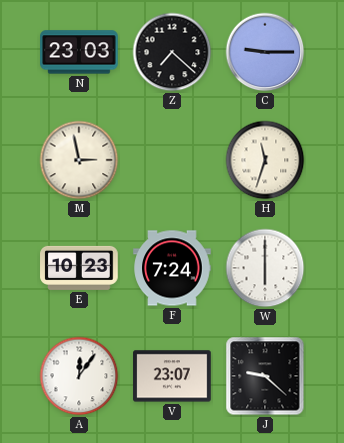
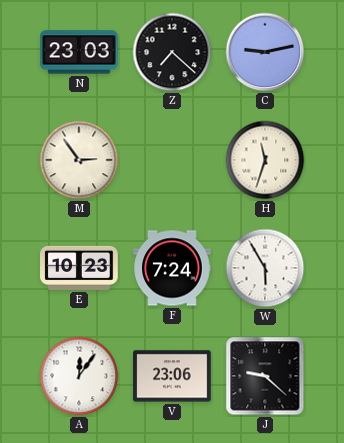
C: 9:15 -> 9:13 (265, 52)
M: 2:58 -> 2:54 (79, 160)
W: 6:00 -> 5:55 (265, 268)
V: 23:07 -> 23:06 (172, 376)
